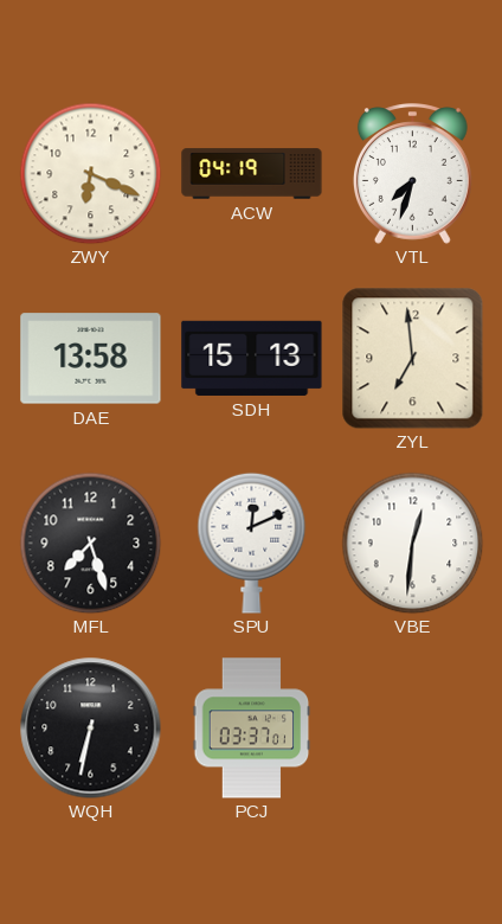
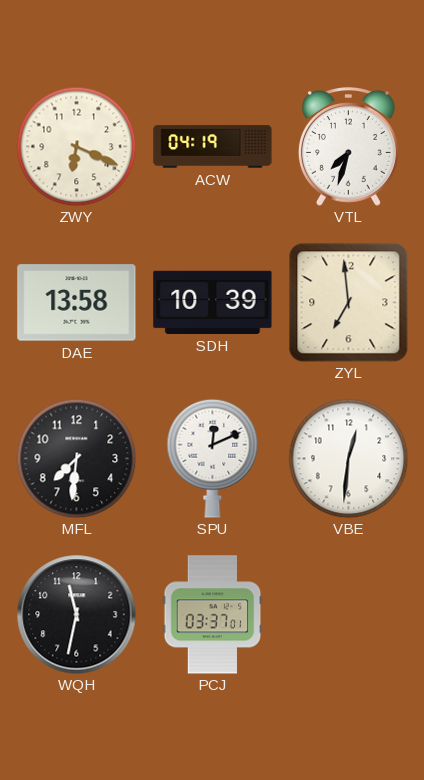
SDH: 15:13 -> 10:39 (213, 302)
MFL: 7:27 -> 7:31 (76, 458)
WQH: 6:32 -> 11:32 (77, 615)
